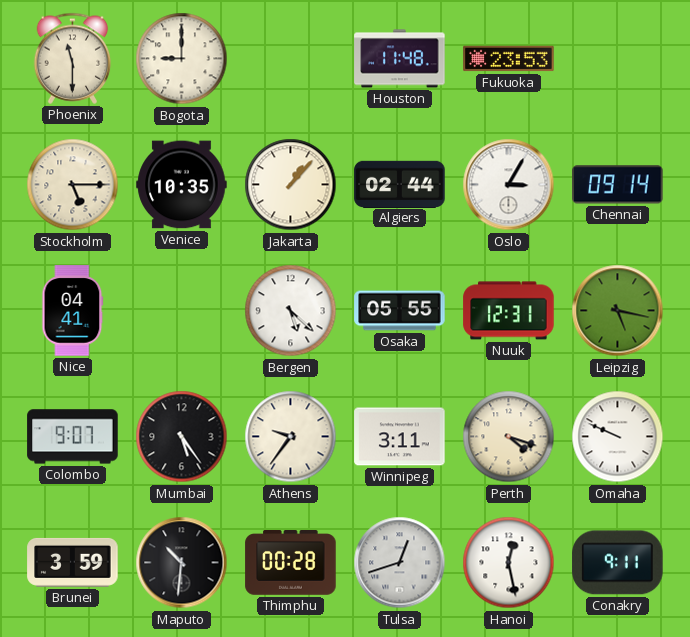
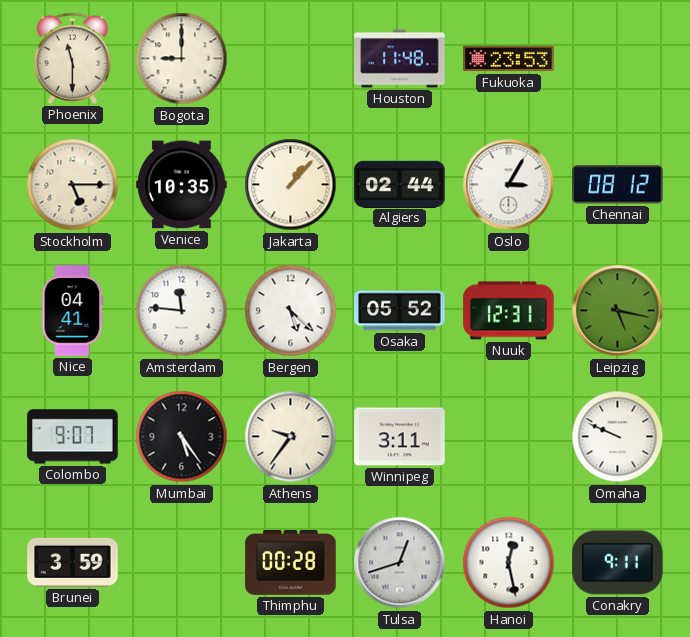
Chennai: 09:14 -> 08:12 (618, 185)
Amsterdam: none -> 11:46 (182, 311)
Osaka: 05:55 -> 05:52 (400, 311)
Perth: 4:18 -> none (509, 437)
Maputo: 10:31 -> none (182, 563)
